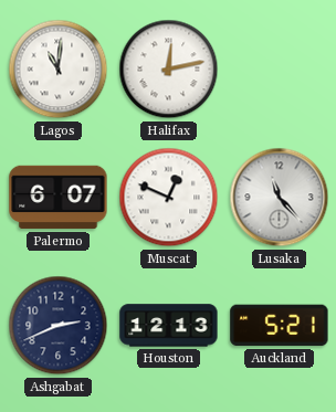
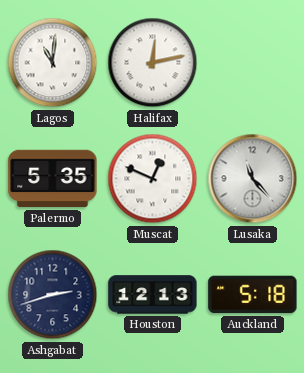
Palermo: 6:07 -> 5:35 (53, 179)
Ashgabat: 2:41 -> 2:42 (53, 295)
Auckland: 5:21 -> 5:18 (253, 295)
